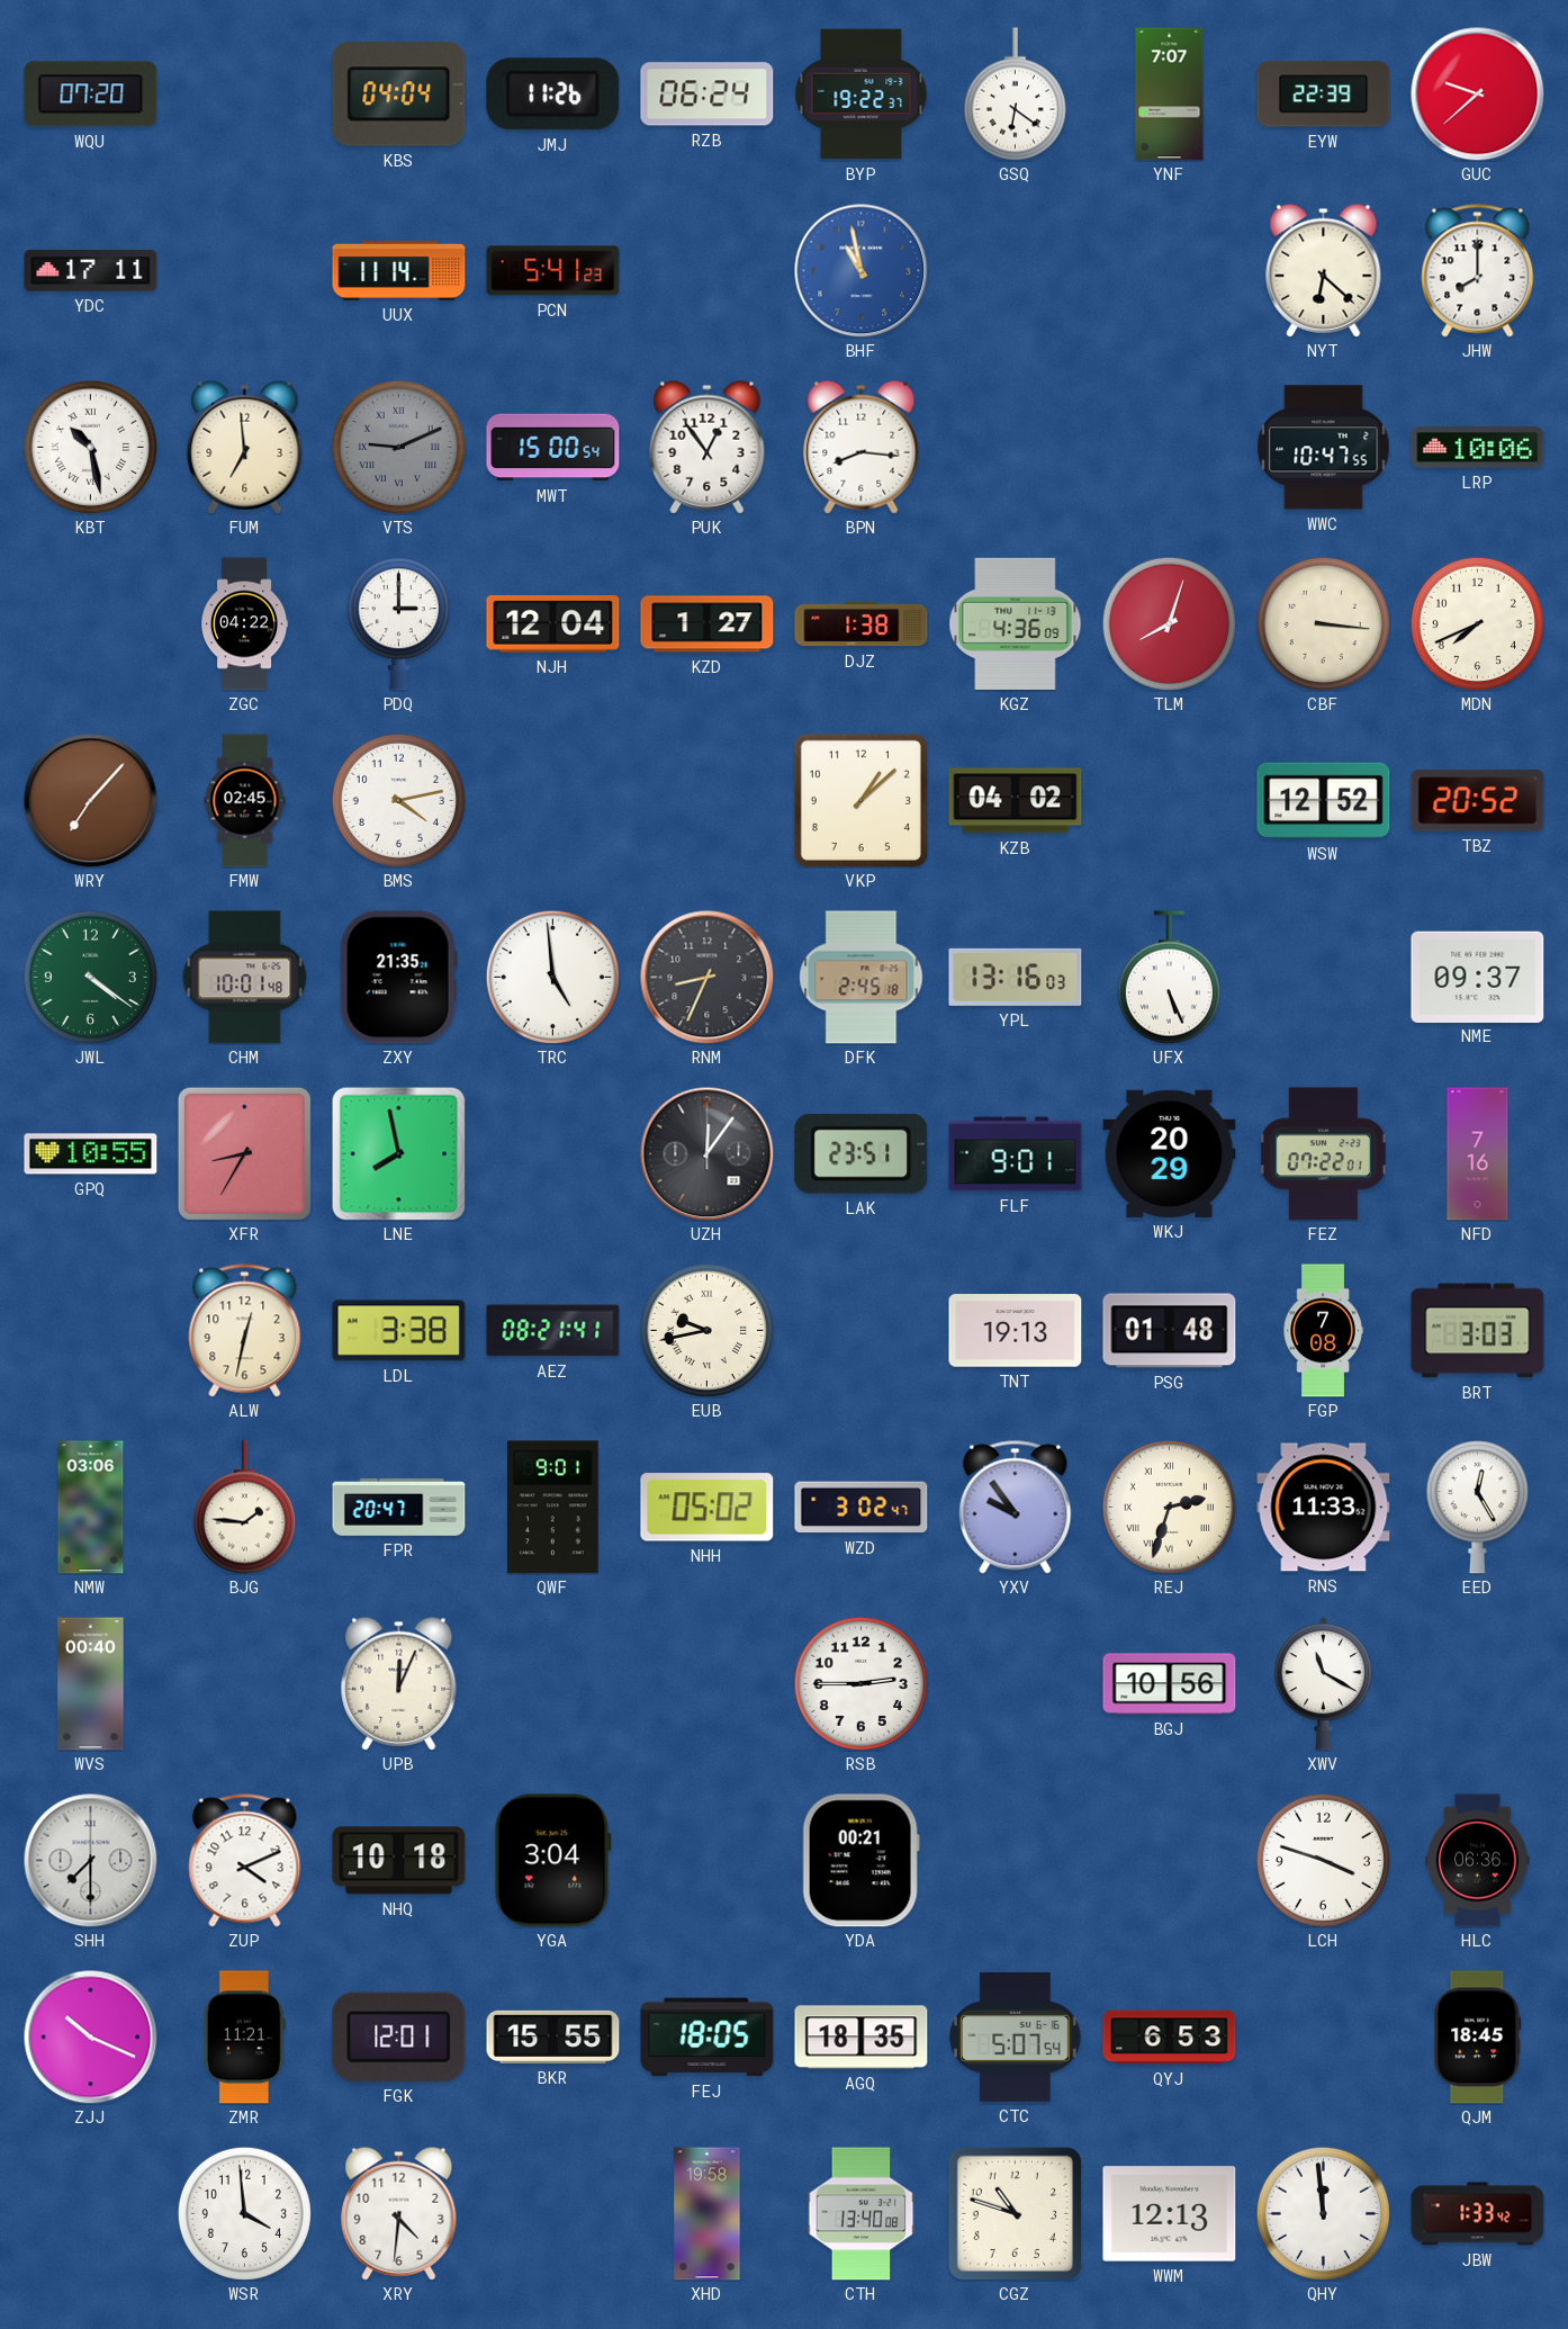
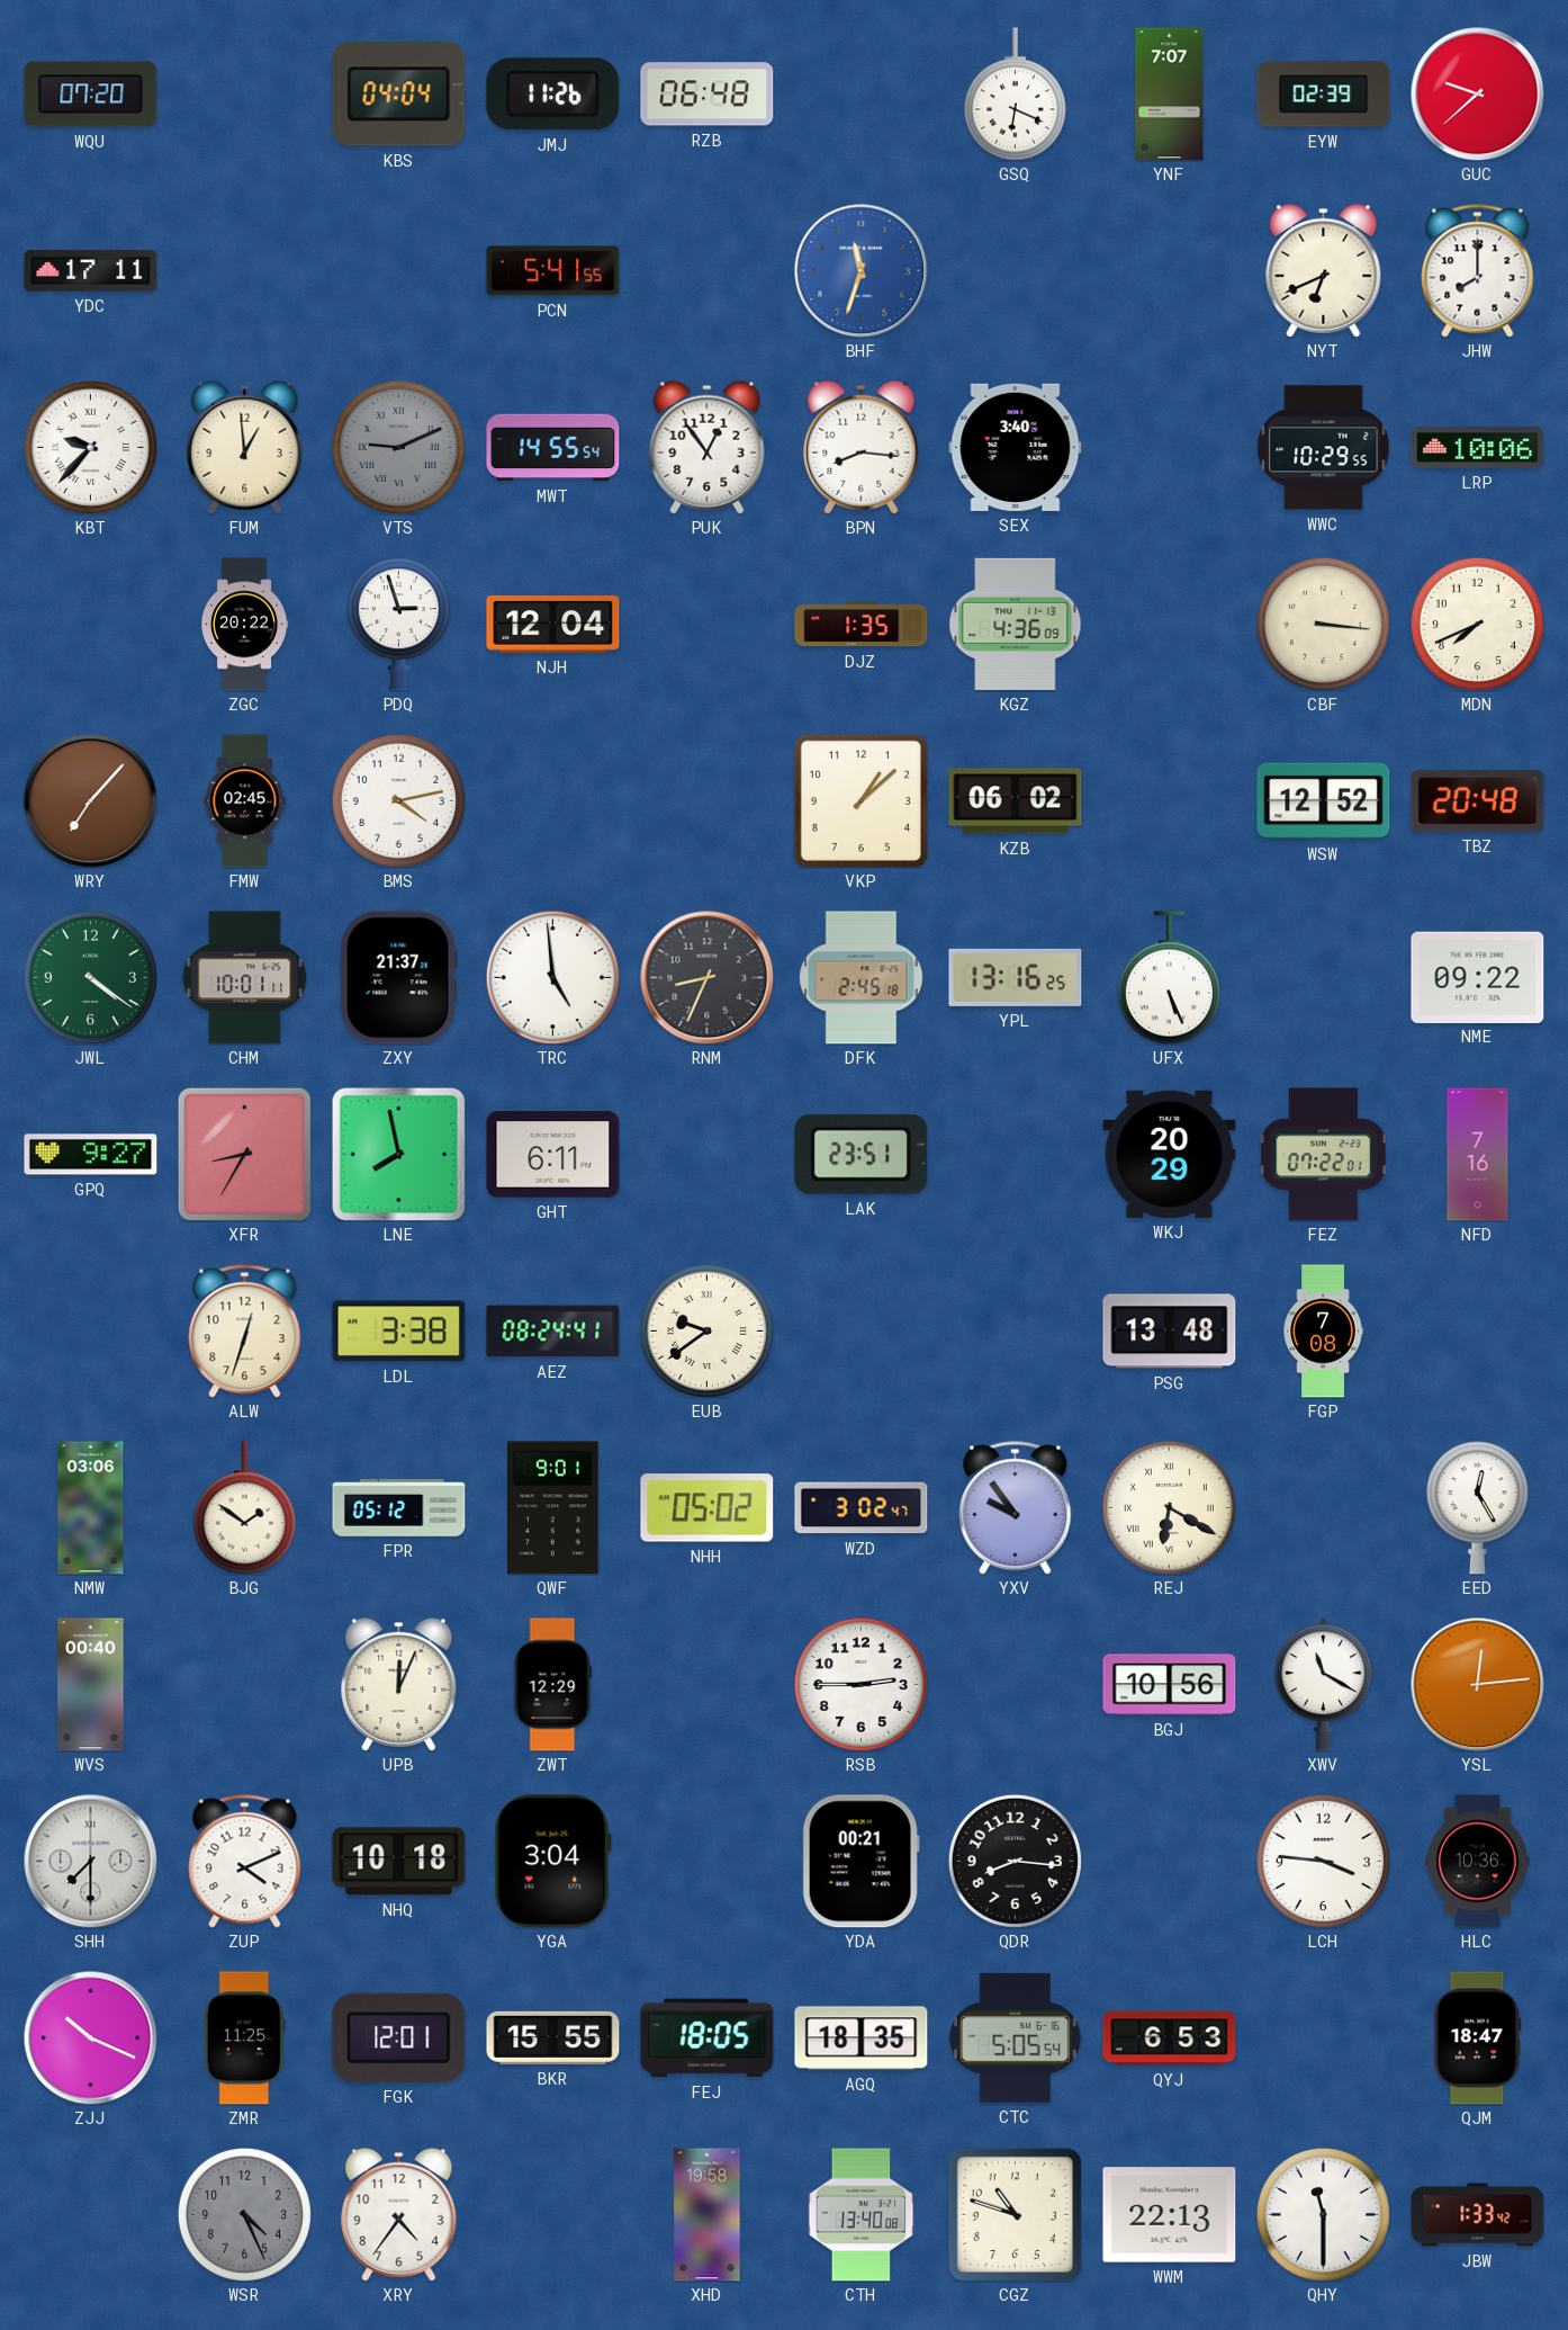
RZB: 06:24 -> 06:48 (708, 95)
BYP: 19:22 -> none (862, 95)
GSQ: 6:21 -> 6:19 (1015, 95)
EYW: 22:39 -> 02:39 (1324, 95)
UUX: 11:14 -> none (399, 270)
PCN: 5:41:23 -> 5:41:55 (553, 271)
BHF: 10:58 -> 11:33 (862, 271)
NYT: 6:22 -> 6:41 (1324, 270)
KBT: 10:28 -> 9:37 (90, 447)
FUM: 6:59 -> 12:59 (245, 447)
MWT: 15:00 -> 14:55 (553, 448)
SEX: none -> 3:40 (1016, 447)
WWC: 10:47 -> 10:29 (1324, 448)
ZGC: 04:22 -> 20:22 (245, 625)
PDQ: 3:00 -> 2:57 (398, 625)
KZD: 1:27 -> none (708, 624)
DJZ: 1:38 -> 1:35 (862, 625)
TLM: 8:03 -> none (1169, 623)
KZB: 04:02 -> 06:02 (1016, 801)
TBZ: 20:52 -> 20:48 (1478, 801)
CHM: 10:01:48 -> 10:01:11 (245, 978)
ZXY: 21:35 -> 21:37 (398, 978)
YPL: 13:16:03 -> 13:16:25 (1016, 977)
NME: 09:37 -> 09:22 (1478, 977)
GPQ: 10:55 -> 9:27 (91, 1155)
GHT: none -> 6:11 (553, 1155)
UZH: 12:06 -> none (708, 1154)
FLF: 9:01 -> none (1016, 1154)
ALW: 12:32 -> 12:33 (245, 1332)
AEZ: 08:21 -> 08:24 (553, 1332)
EUB: 9:43 -> 9:39 (706, 1330)
TNT: 19:13 -> none (1016, 1331)
PSG: 01:48 -> 13:48 (1170, 1332)
BRT: 3:03 -> none (1478, 1331)
BJG: 1:46 -> 1:51 (244, 1508)
FPR: 20:47 -> 05:12 (399, 1508)
REJ: 2:33 -> 6:20 (1169, 1507)
RNS: 11:33 -> none (1324, 1508)
ZWT: none -> 12:29 (553, 1685)
YSL: none -> 12:14 (1478, 1685)
QDR: none -> 8:16 (1015, 1861)
LCH: 3:48 -> 3:46 (1323, 1861)
HLC: 06:36 -> 10:36 (1478, 1862)
ZMR: 11:21 -> 11:25 (244, 2038)
CTC: 5:07 -> 5:05 (1016, 2037)
QJM: 18:45 -> 18:47 (1478, 2038)
WSR: 3:59 -> 4:26 (244, 2214)
WSR dial: white -> grey (244, 2214)
XRY: 4:31 -> 4:36 (399, 2214)
WWM: 12:13 -> 22:13 (1170, 2215)
QHY: 11:59 -> 11:30 (1323, 2214)
